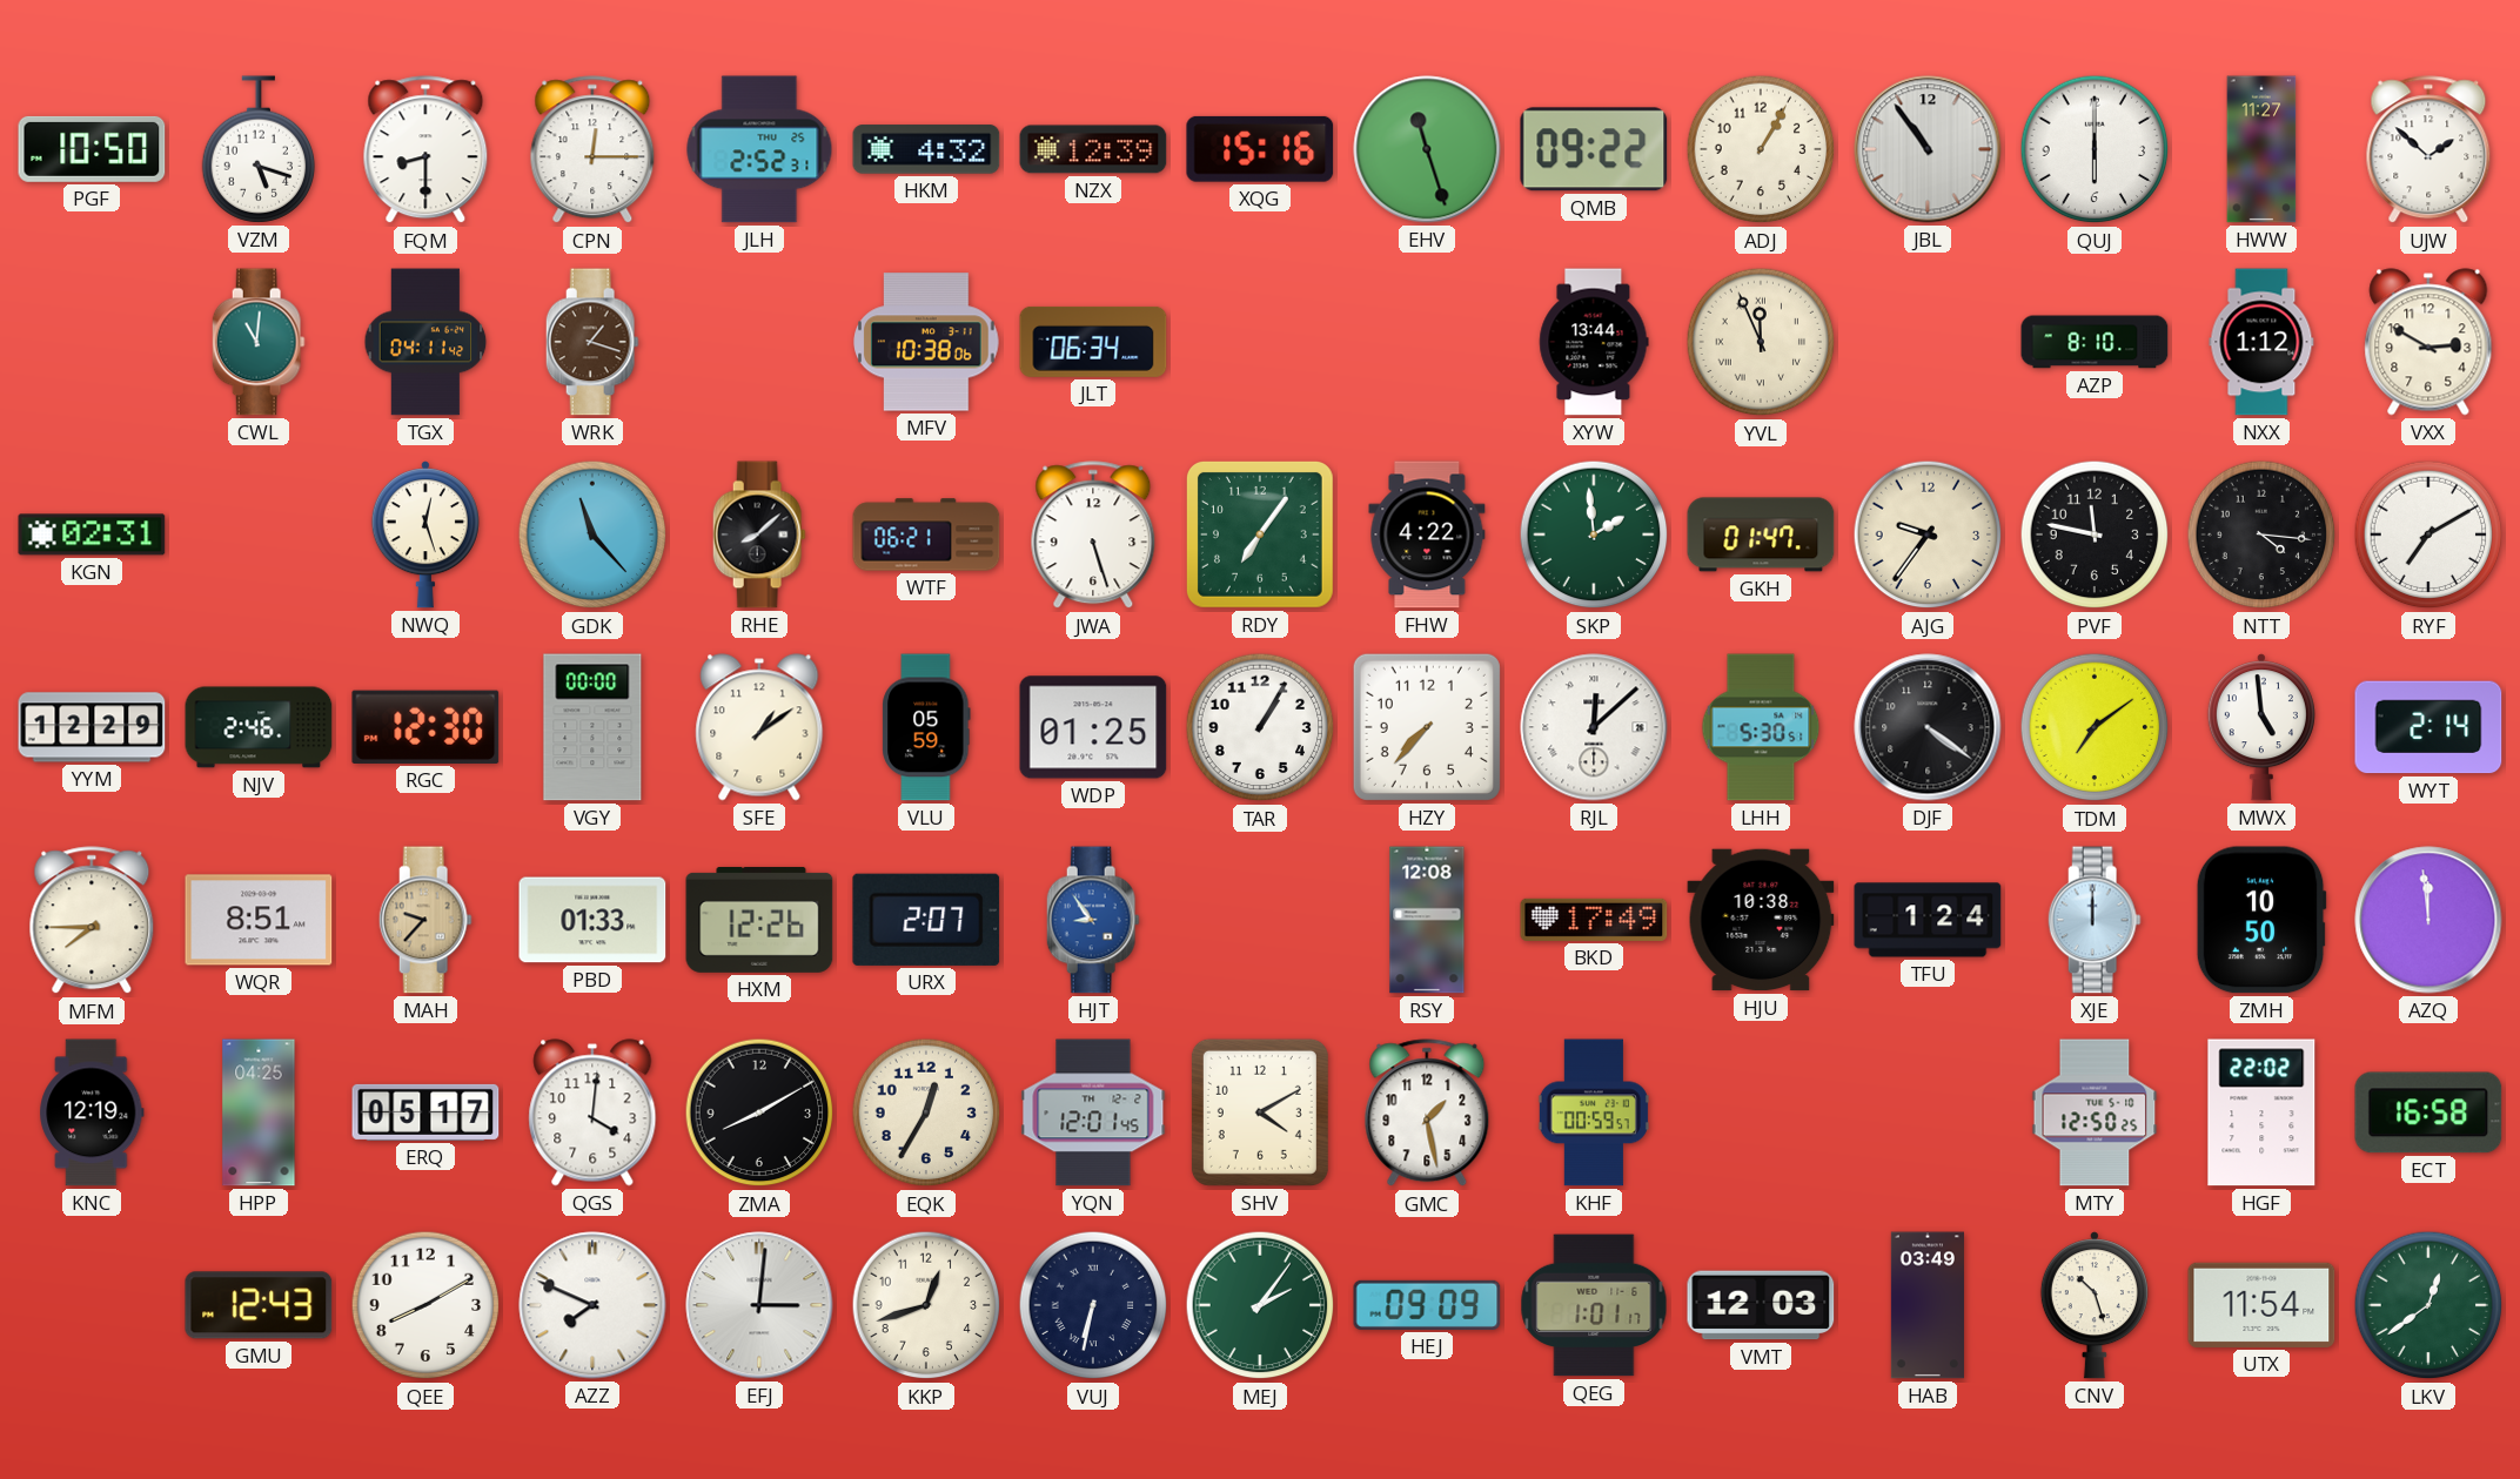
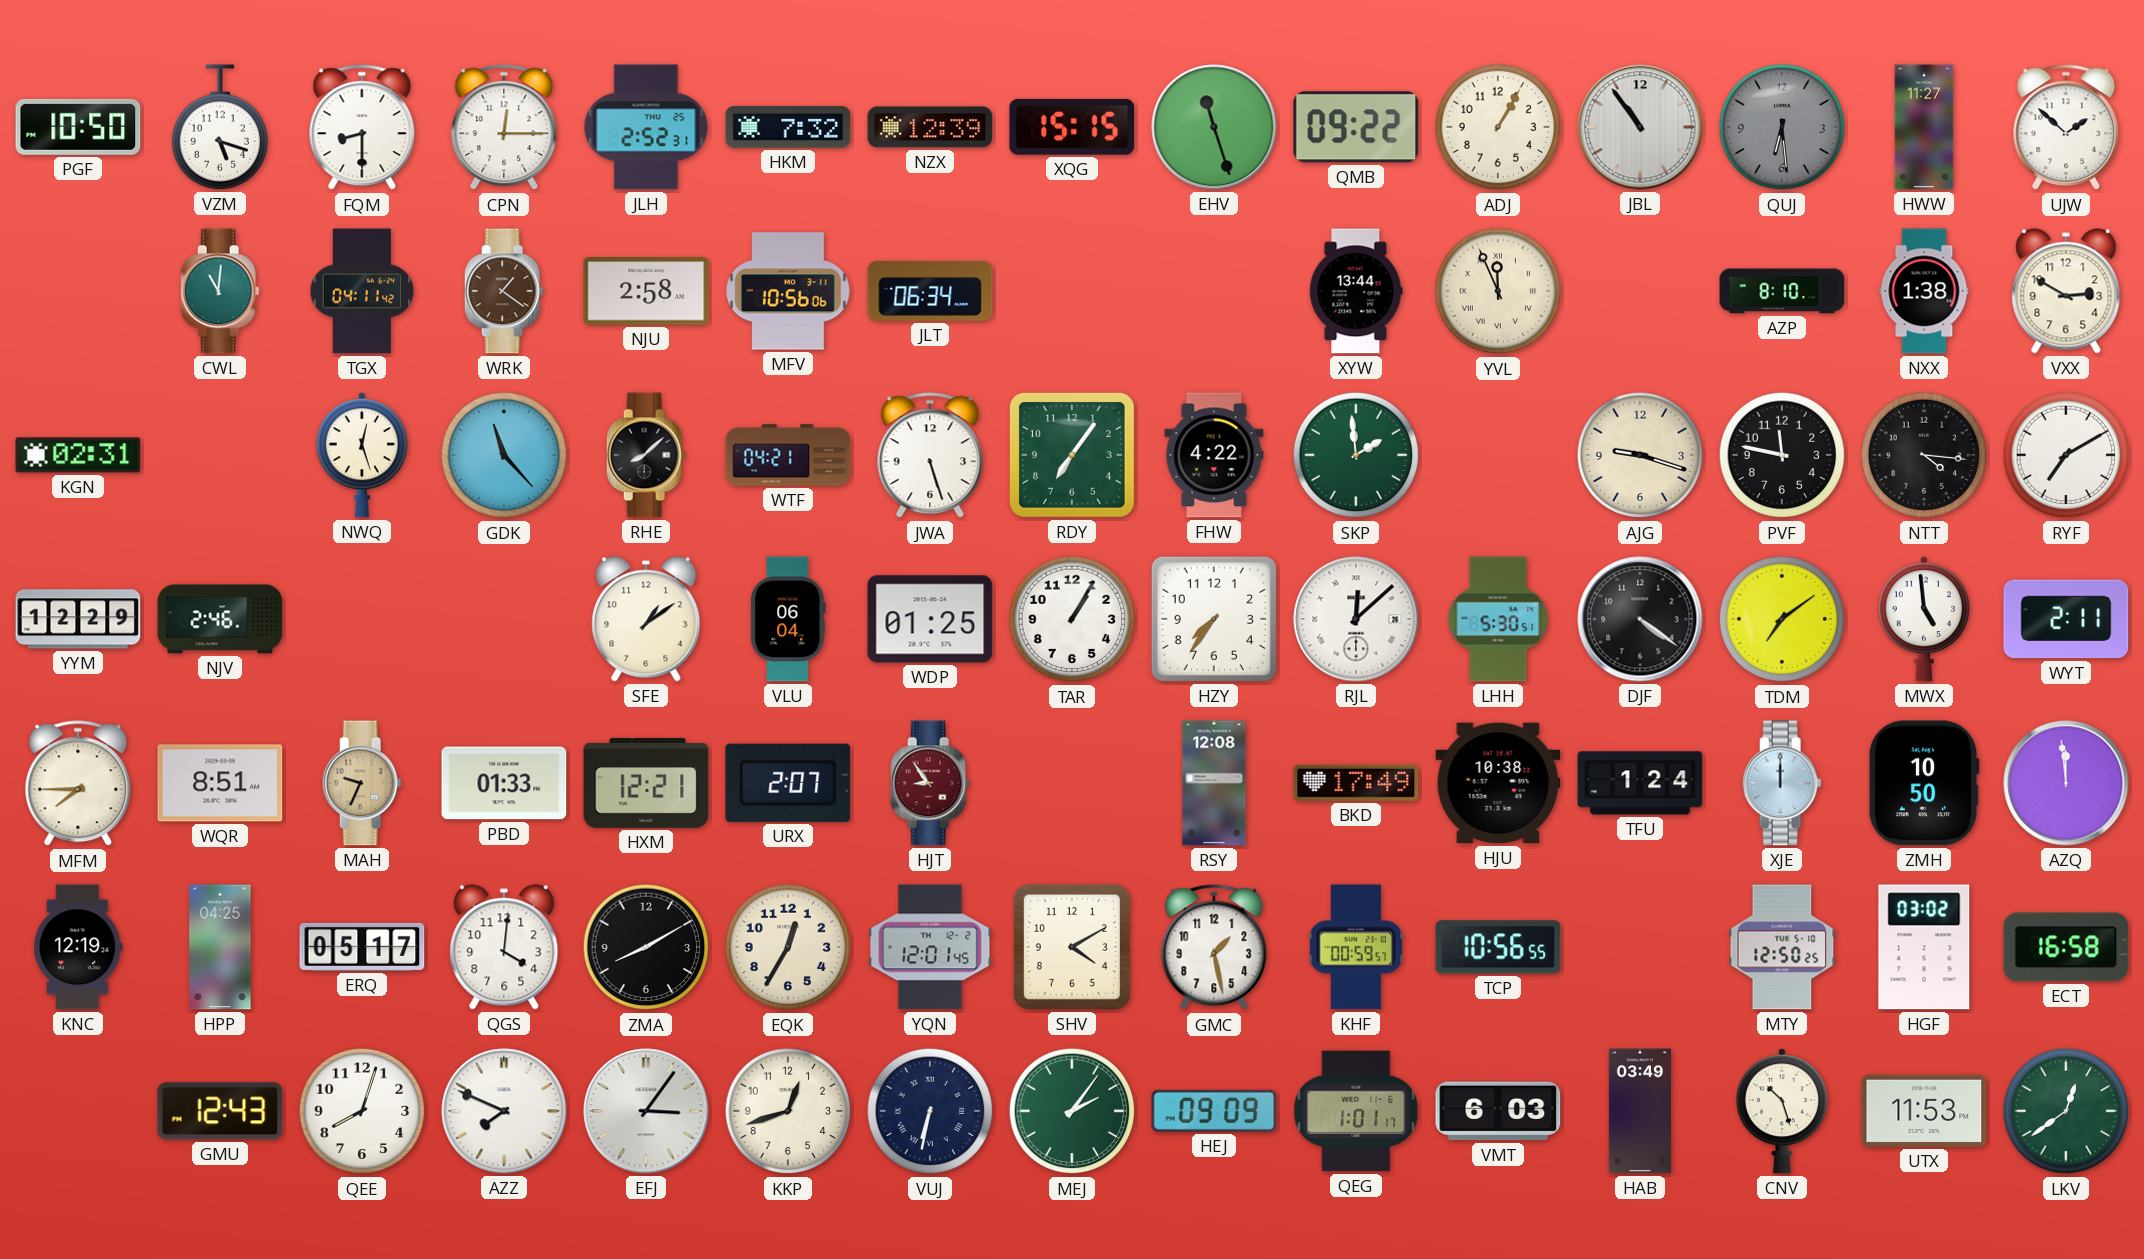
HKM: 4:32 -> 7:32 (788, 127)
XQG: 15:16 -> 15:15 (1072, 127)
QUJ: 6:00 -> 6:29 (1782, 127)
QUJ dial: white -> grey (1782, 127)
WRK: 1:18 -> 1:21 (504, 291)
NJU: none -> 2:58 (646, 291)
MFV: 10:38 -> 10:56 (789, 291)
NXX: 1:12 -> 1:38 (1924, 291)
WTF: 06:21 -> 04:21 (788, 455)
GKH: 01:47 -> none (1761, 535)
AJG: 9:36 -> 9:18 (1640, 455)
RGC: 12:30 -> none (425, 727)
VGY: 00:00 -> none (592, 727)
VLU: 05:59 -> 06:04 (788, 619)
HZY: 7:37 -> 7:36 (1214, 619)
WYT: 2:14 -> 2:11 (2066, 619)
MAH: 9:37 -> 9:34 (362, 783)
HXM: 12:26 -> 12:21 (646, 783)
HJT dial: blue -> burgundy (930, 783)
TCP: none -> 10:56 (1498, 947)
HGF: 22:02 -> 03:02 (1924, 947)
QEE: 8:10 -> 8:03 (362, 1111)
EFJ: 3:01 -> 3:06 (646, 1111)
VMT: 12:03 -> 6:03 (1498, 1111)
UTX: 11:54 -> 11:53 (1924, 1111)
